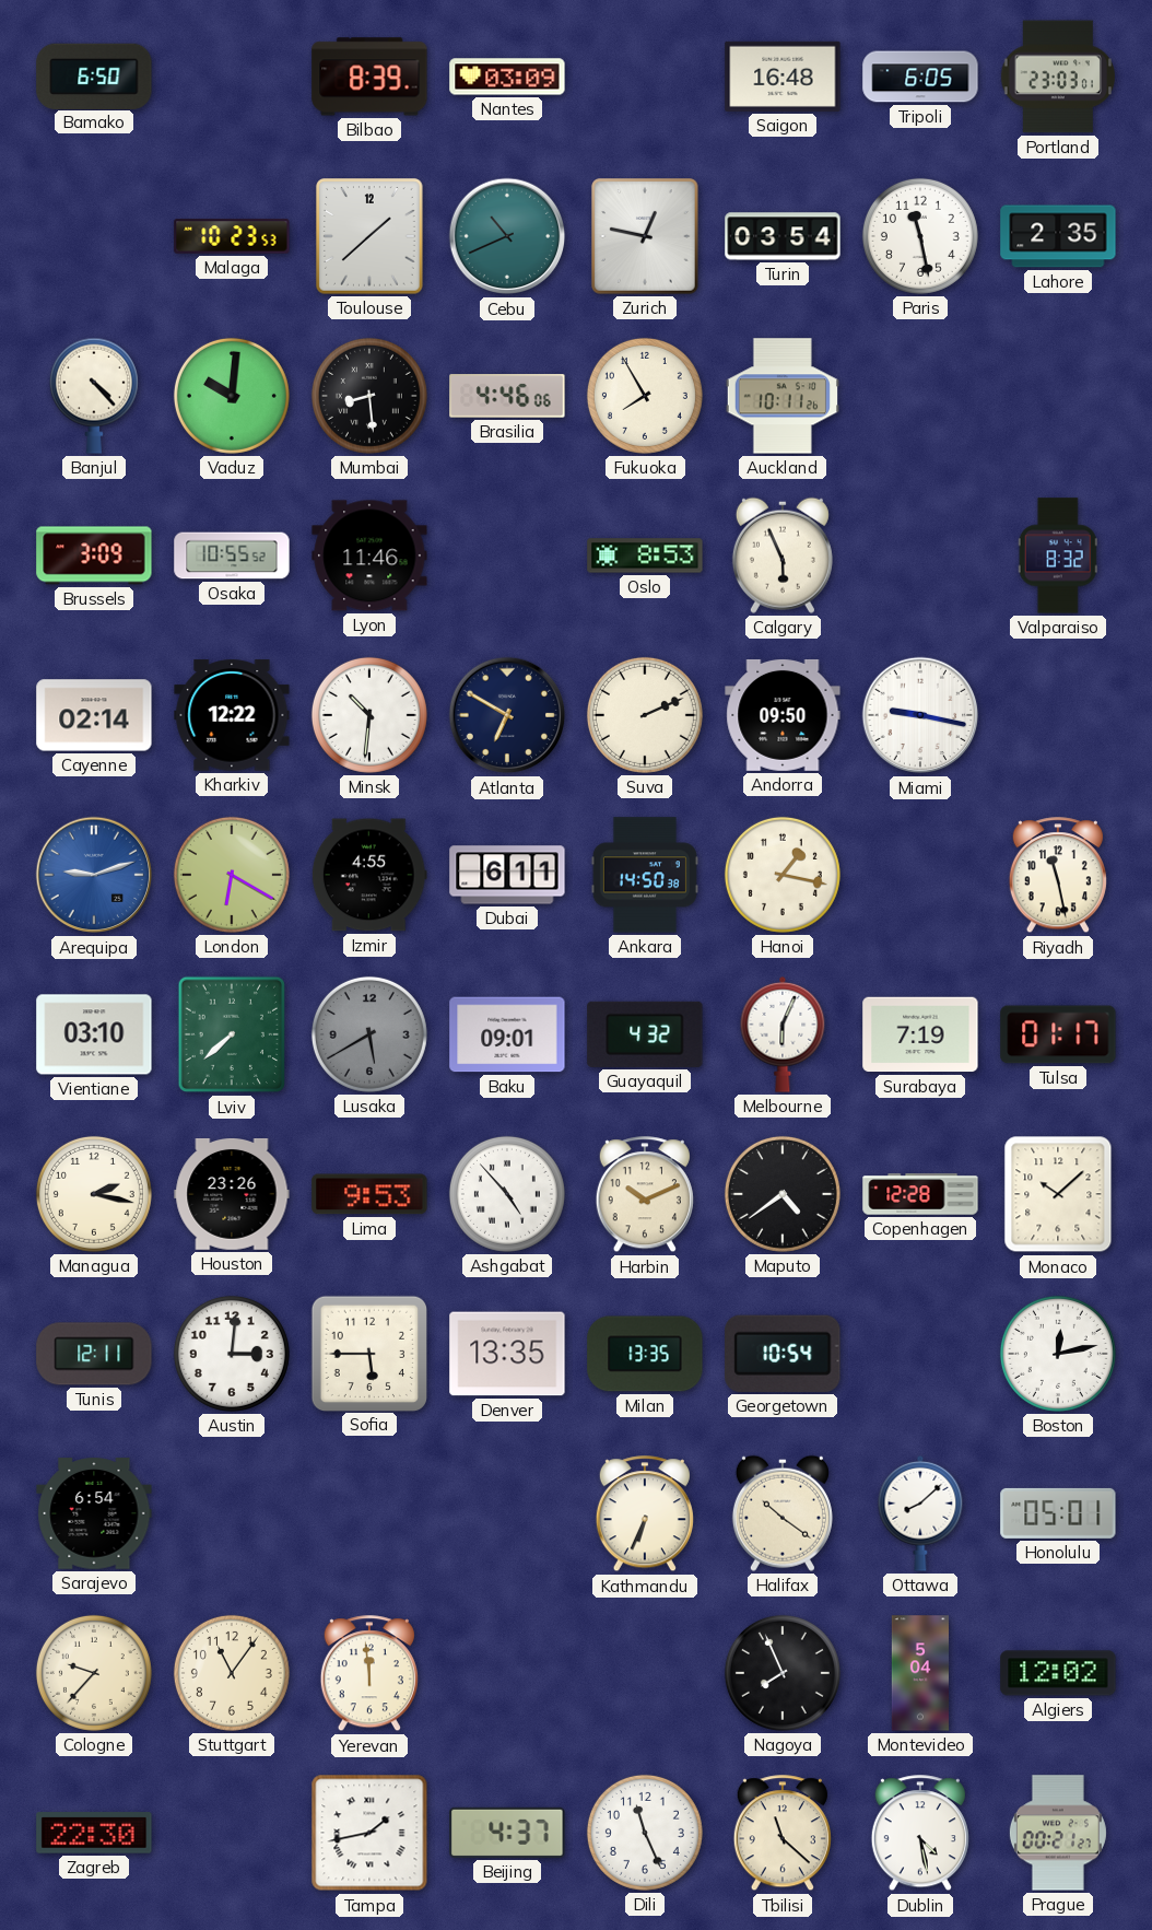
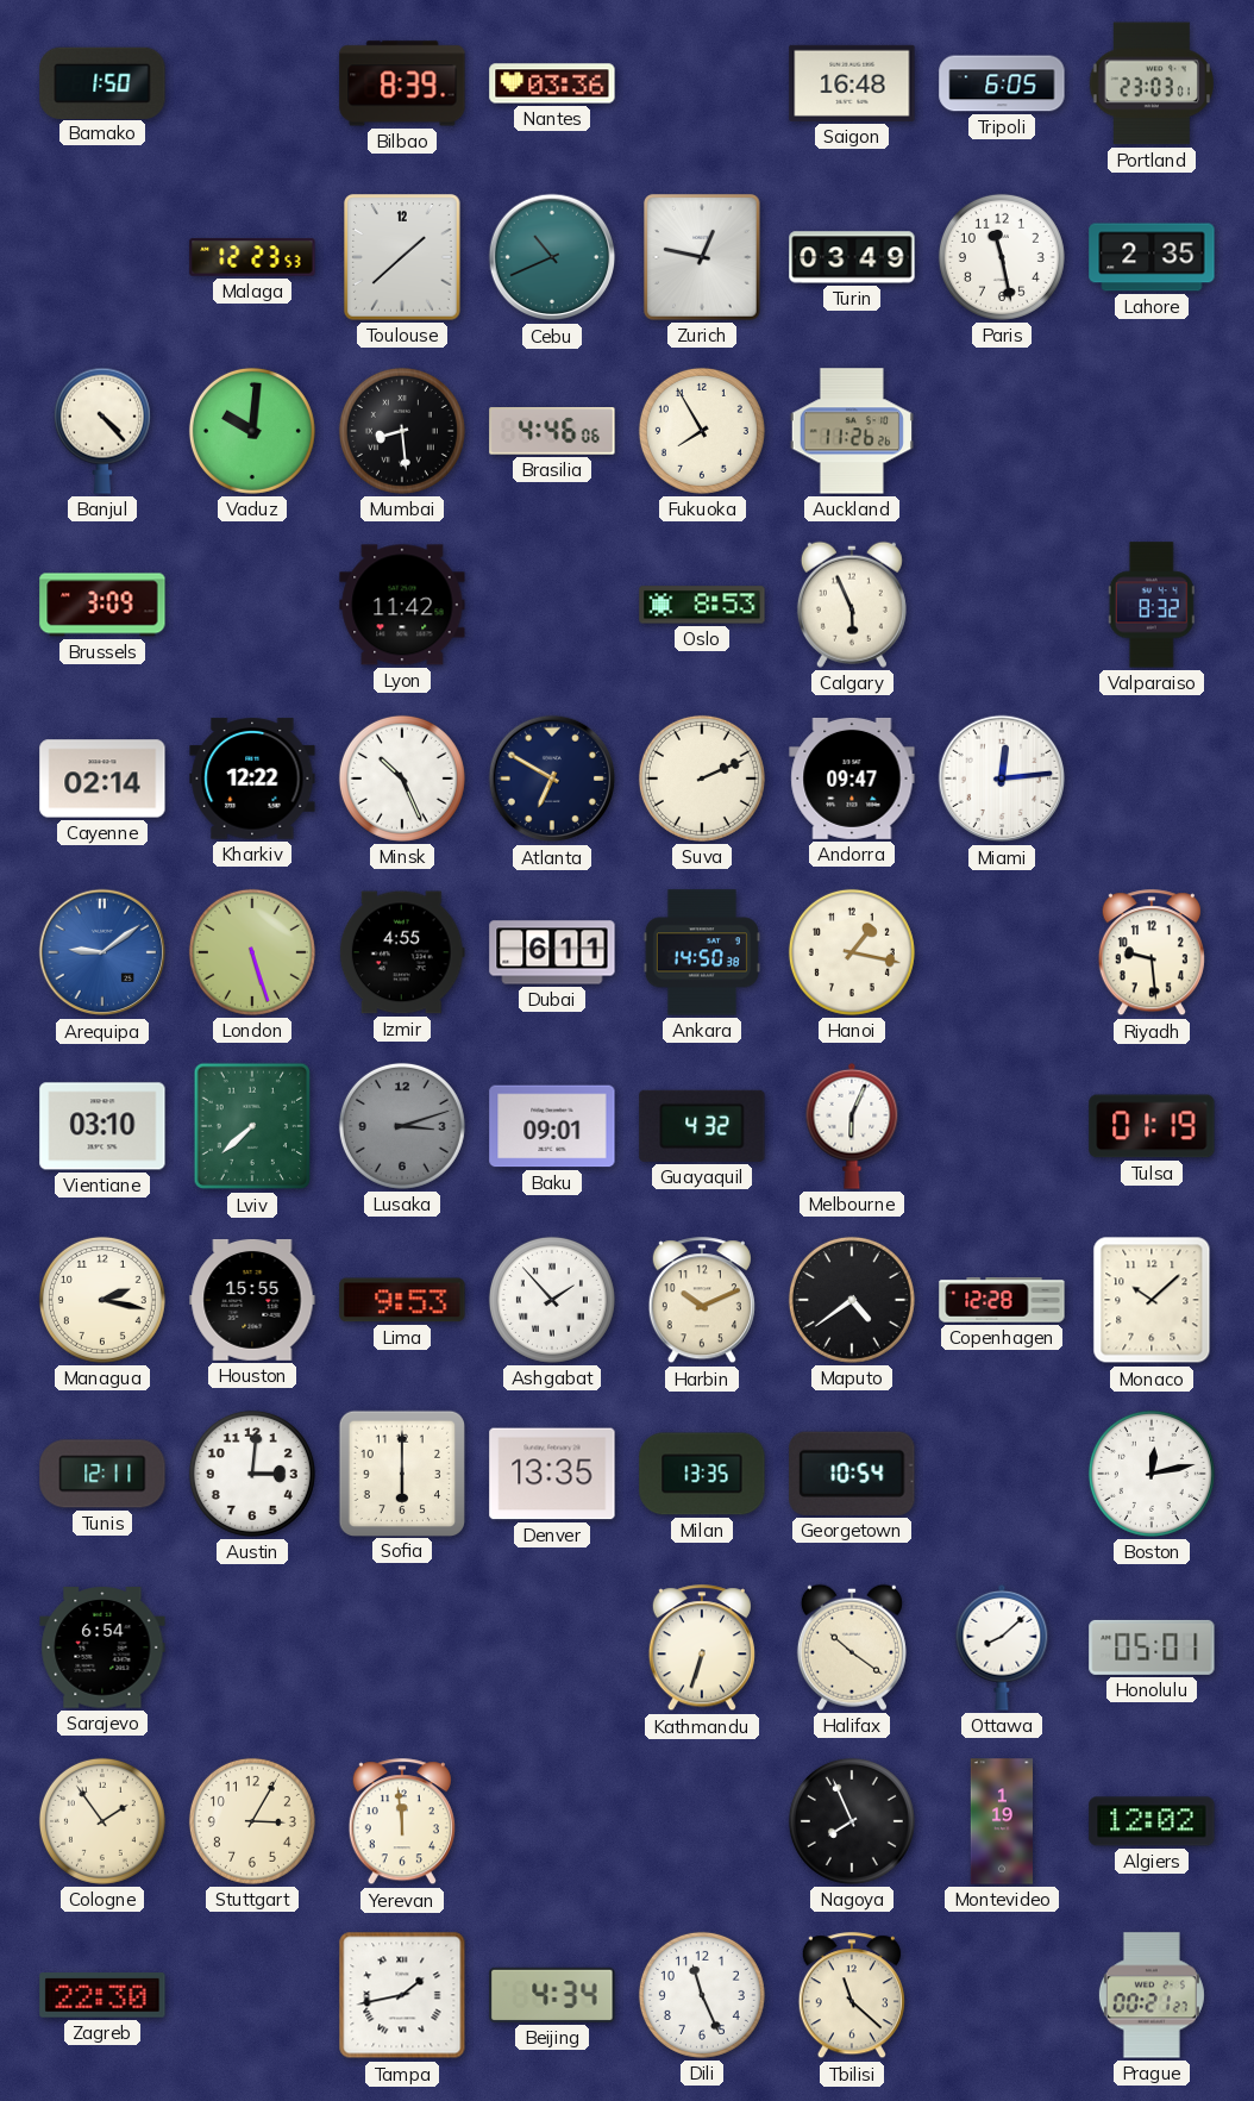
Bamako: 6:50 -> 1:50 (102, 82)
Nantes: 03:09 -> 03:36 (552, 83)
Malaga: 10:23 -> 12:23 (252, 257)
Turin: 03:54 -> 03:49 (852, 257)
Auckland: 10:11 -> 11:26 (852, 431)
Osaka: 10:55 -> none (232, 555)
Lyon: 11:46 -> 11:42 (402, 605)
Minsk: 10:31 -> 10:26 (402, 779)
Andorra: 09:50 -> 09:47 (852, 779)
Miami: 9:17 -> 12:14 (1002, 779)
Arequipa: 9:12 -> 9:09 (102, 952)
London: 6:20 -> 5:27 (252, 952)
Riyadh: 11:28 -> 9:29 (1152, 953)
Lusaka: 5:40 -> 3:12 (402, 1126)
Surabaya: 7:19 -> none (920, 1034)
Tulsa: 01:17 -> 01:19 (1152, 1126)
Houston: 23:26 -> 15:55 (252, 1301)
Ashgabat: 4:53 -> 1:53 (552, 1300)
Sofia: 5:45 -> 6:00 (401, 1472)
Kathmandu: 6:34 -> 6:33 (702, 1649)
Cologne: 9:37 -> 1:54 (102, 1821)
Stuttgart: 11:06 -> 3:05 (252, 1821)
Montevideo: 5:04 -> 1:19 (1001, 1821)
Beijing: 4:37 -> 4:34 (552, 1995)
Dublin: 4:28 -> none (920, 1834)
